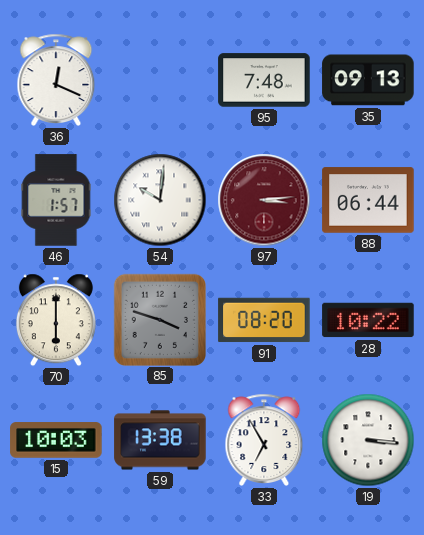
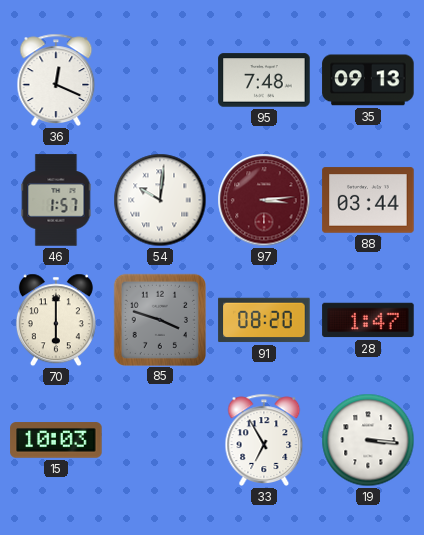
88: 06:44 -> 03:44 (368, 200)
28: 10:22 -> 1:47 (368, 320)
59: 13:38 -> none (160, 440)
